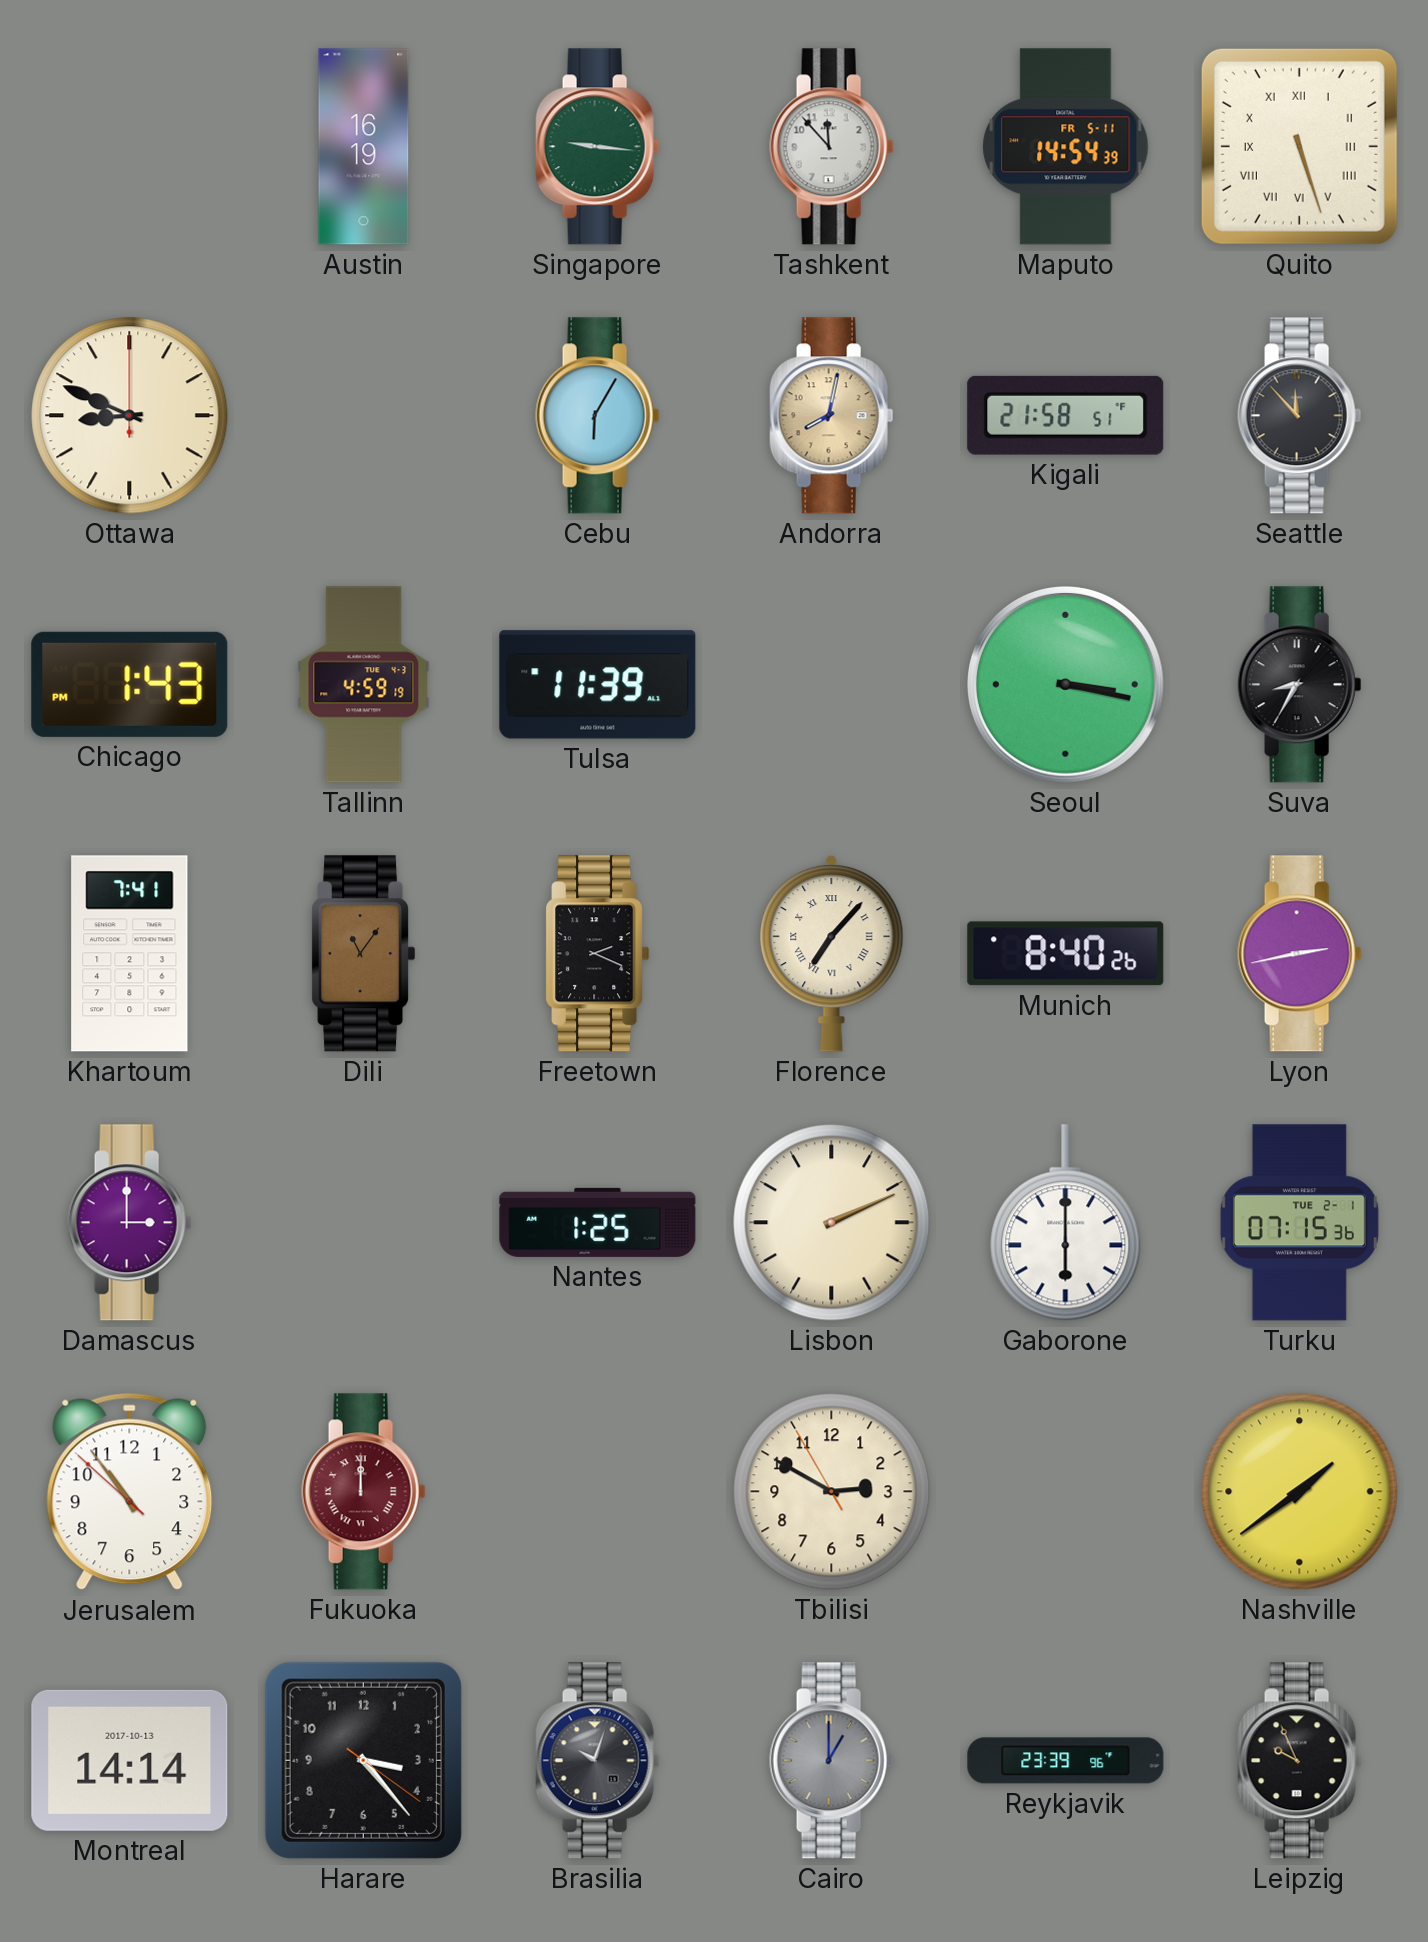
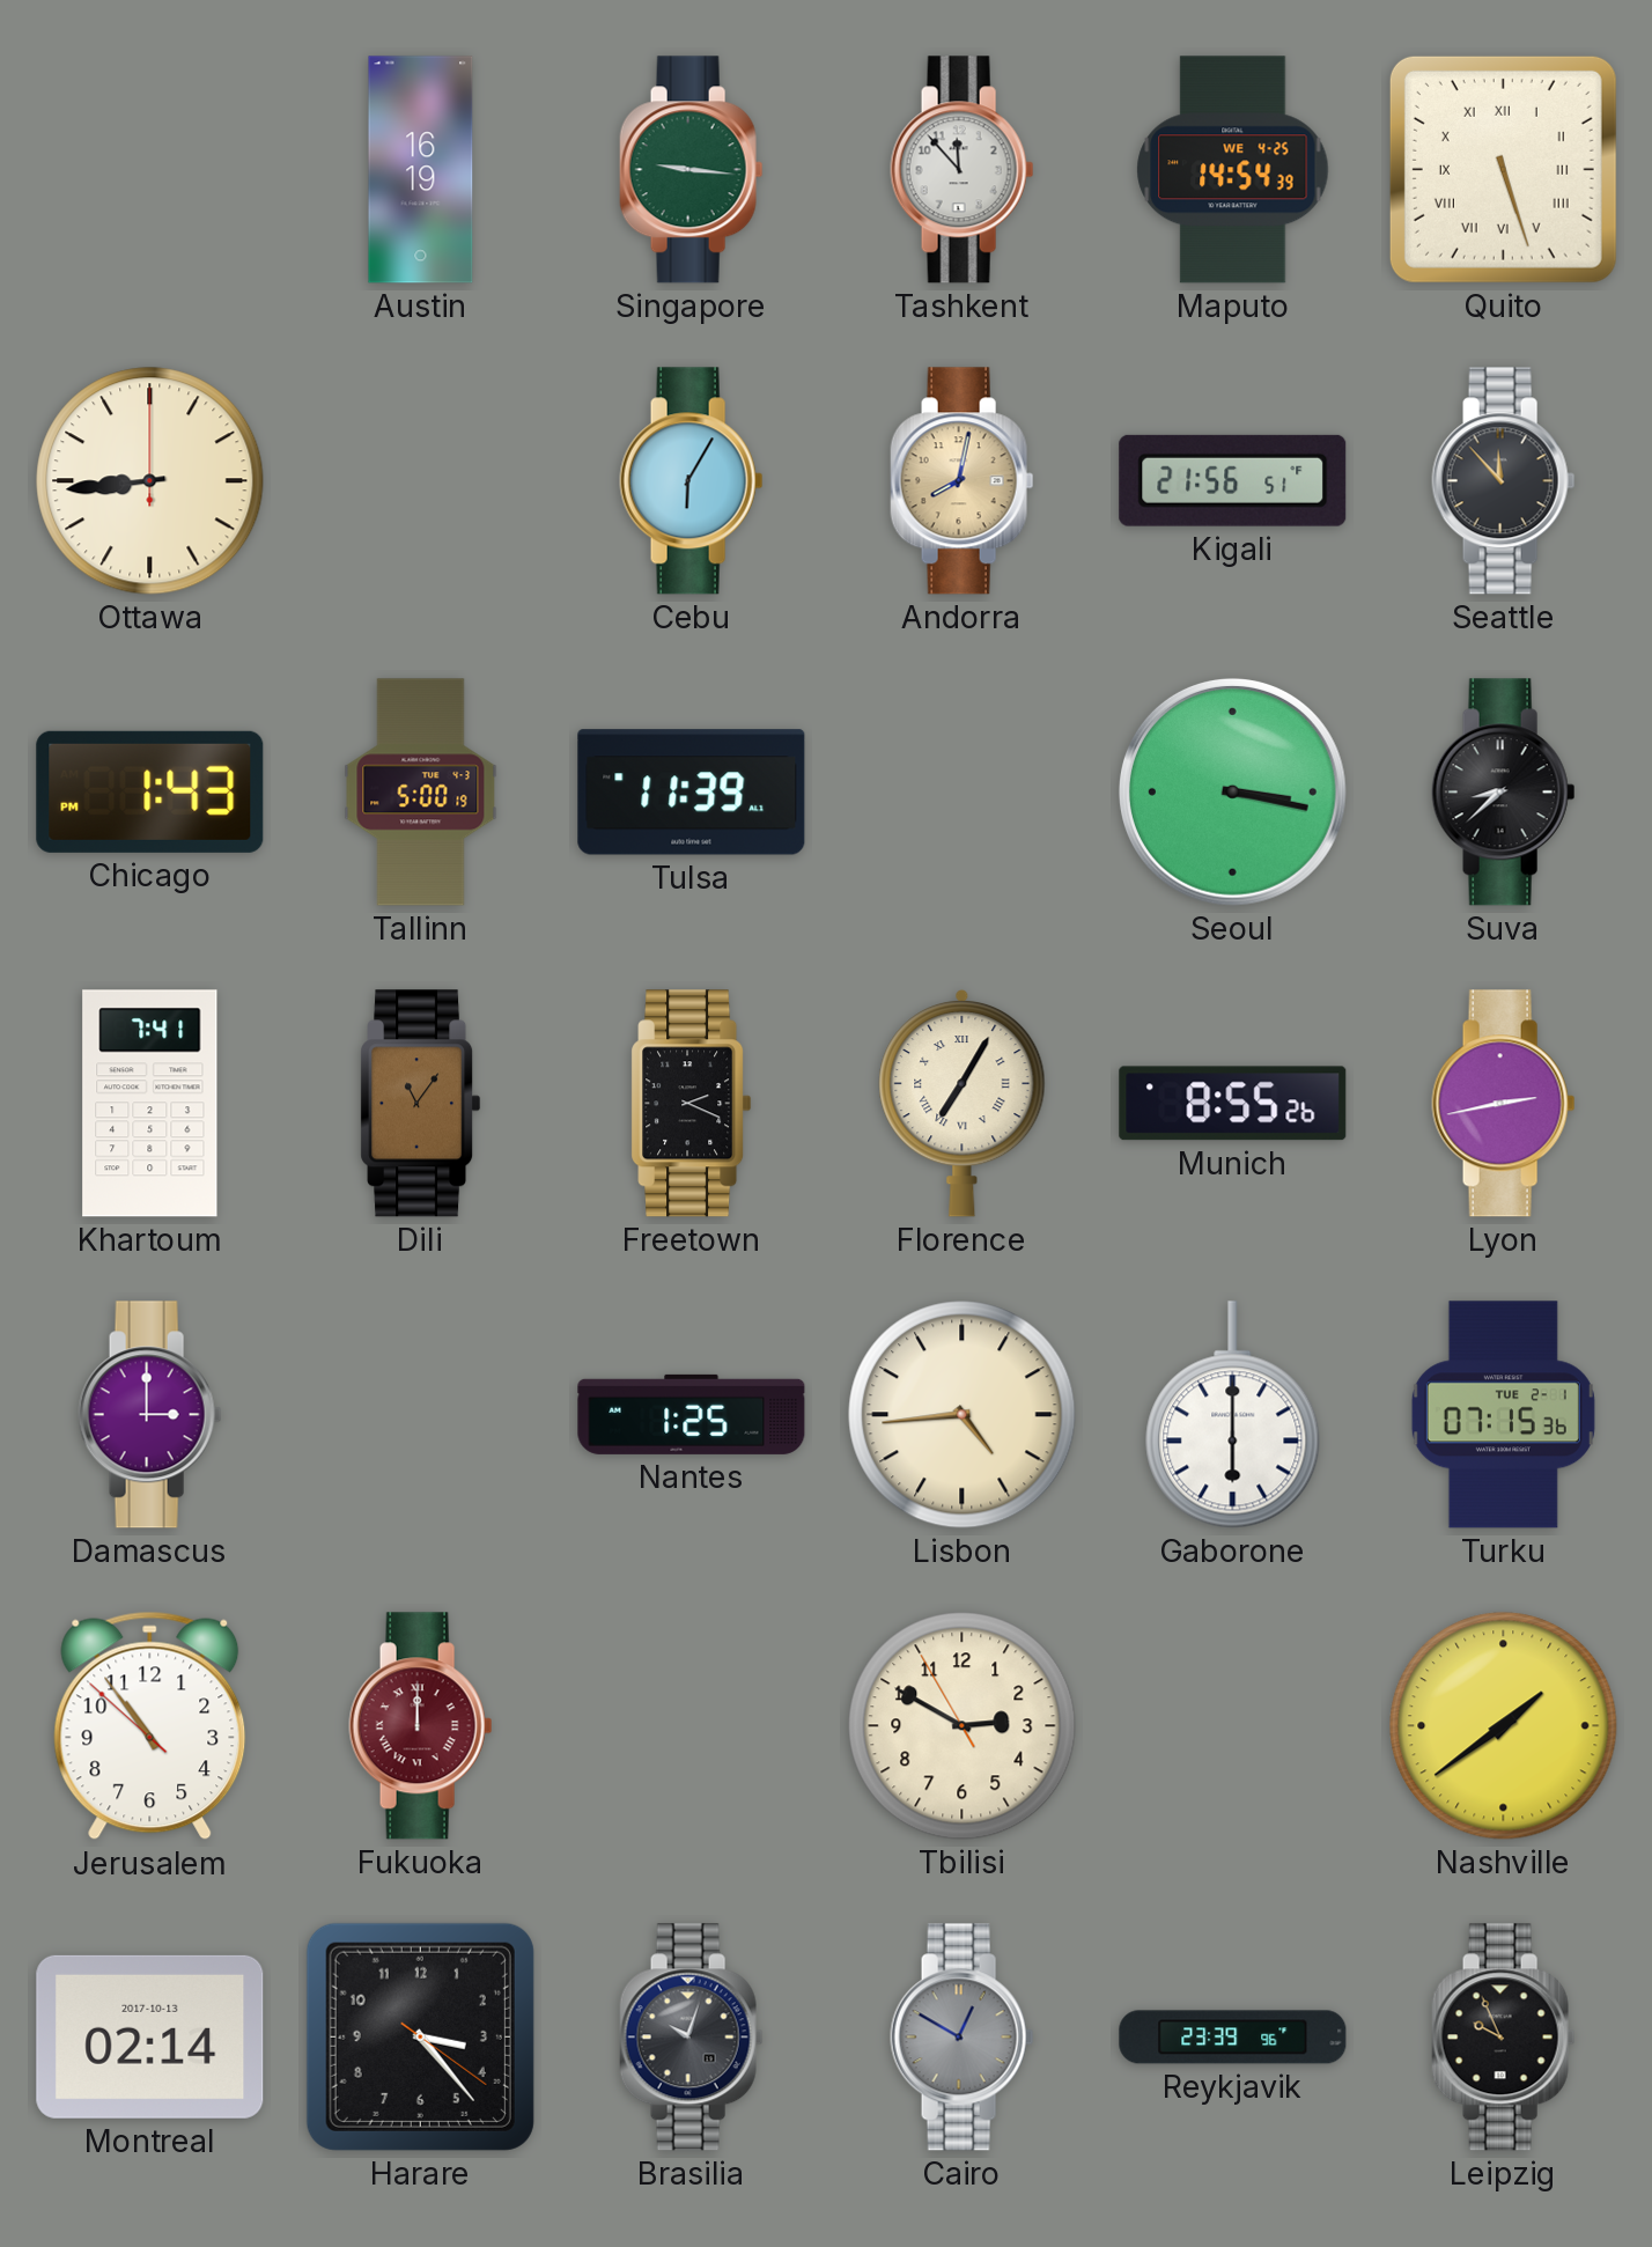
Maputo date: FR 5-11 -> WE 4-25 (1233, 170)
Ottawa: 8:49 -> 8:44 (150, 481)
Kigali: 21:58 -> 21:56 (1233, 480)
Tallinn: 4:59 -> 5:00 (421, 793)
Suva: 8:35 -> 8:38 (1504, 793)
Florence: 7:07 -> 7:05 (963, 1103)
Munich: 8:40 -> 8:55 (1233, 1104)
Lisbon: 2:11 -> 4:44 (963, 1415)
Montreal: 14:14 -> 02:14 (150, 2036)
Cairo: 1:00 -> 12:50 (963, 2038)
